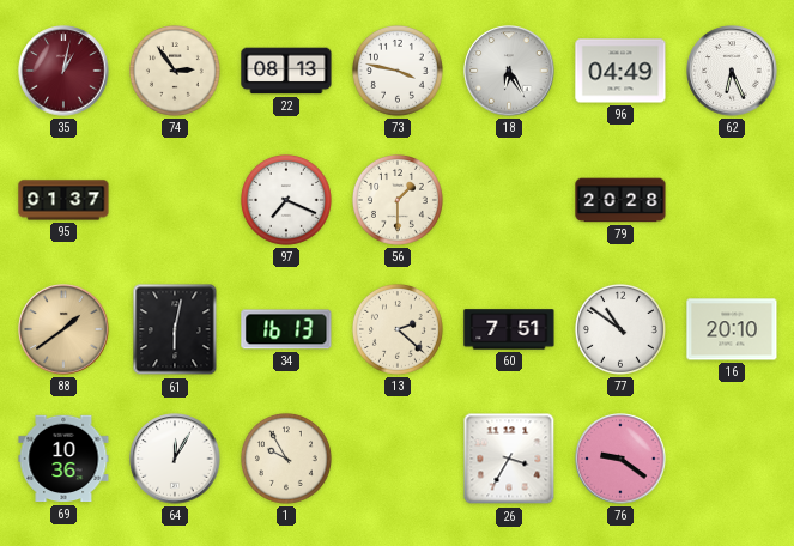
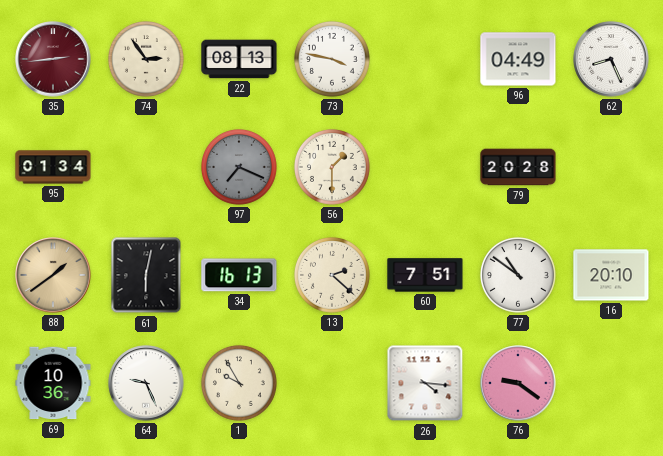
35: 1:02 -> 2:44 (53, 59)
18: 6:25 -> none (509, 71)
62: 6:26 -> 8:26 (611, 59)
95: 01:37 -> 01:34 (53, 167)
97 dial: white -> grey (239, 167)
64: 12:05 -> 9:26 (146, 383)
26: 3:35 -> 4:16 (425, 383)
